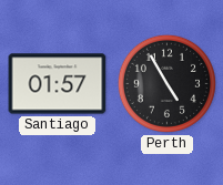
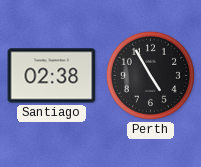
Santiago: 01:57 -> 02:38 (52, 76)
